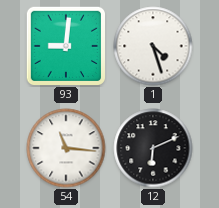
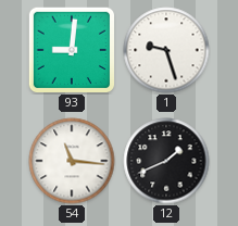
1: 4:27 -> 9:27 (166, 50)
12: 6:11 -> 1:41 (166, 161)
